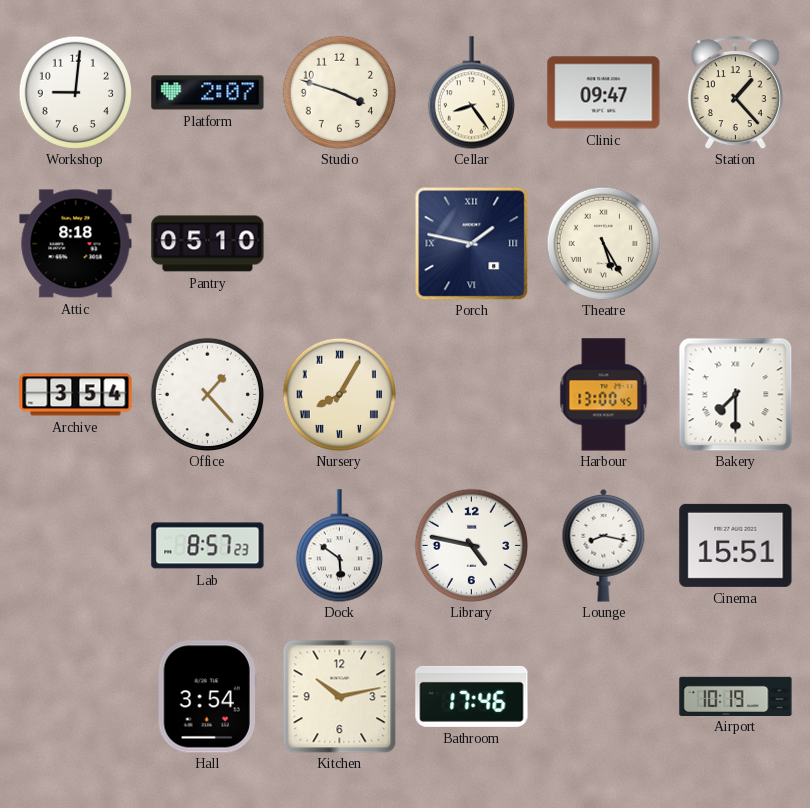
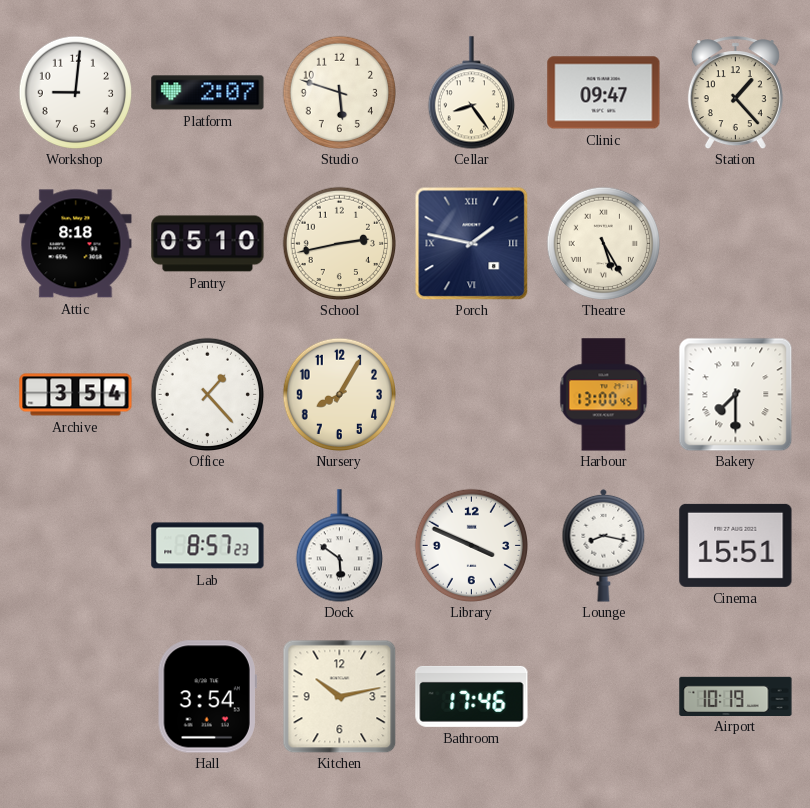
Studio: 3:48 -> 5:48 (339, 92)
School: none -> 2:43 (339, 243)
Nursery numerals: Roman -> Arabic (339, 394)
Library: 4:47 -> 3:49 (471, 545)
